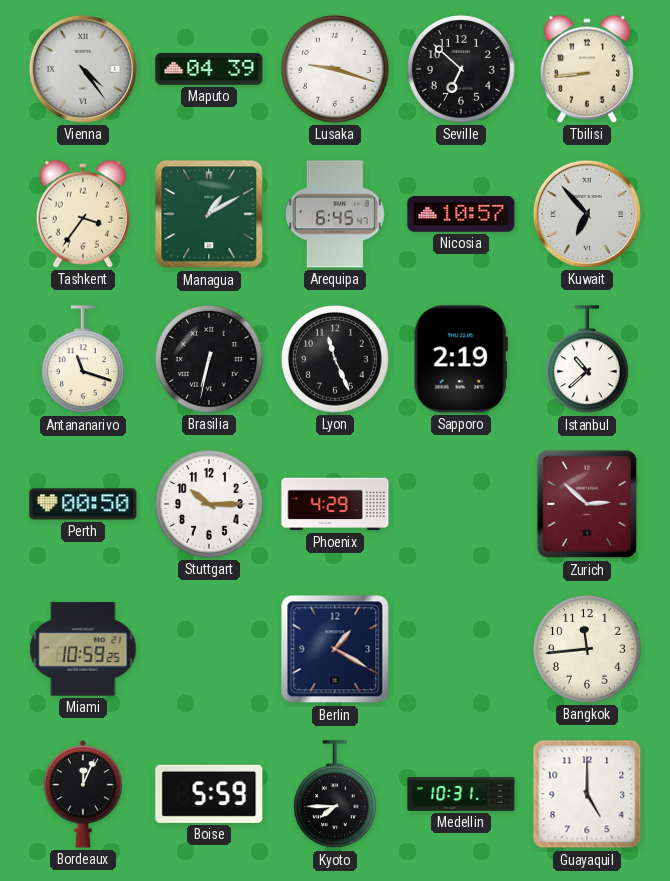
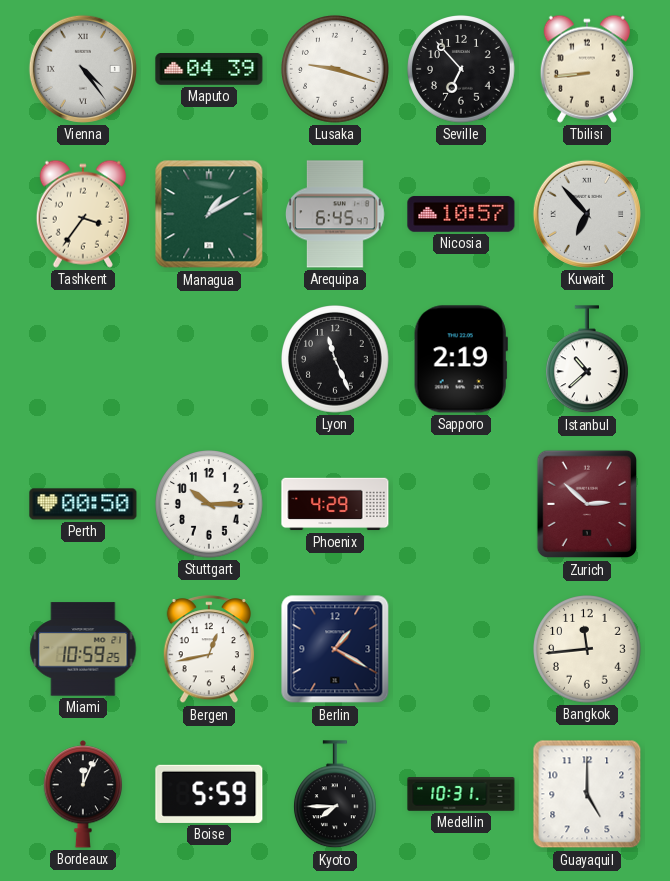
Seville: 6:52 -> 6:53 (462, 70)
Antananarivo: 11:18 -> none (83, 360)
Brasilia: 6:32 -> none (210, 360)
Bergen: none -> 12:43 (208, 650)
